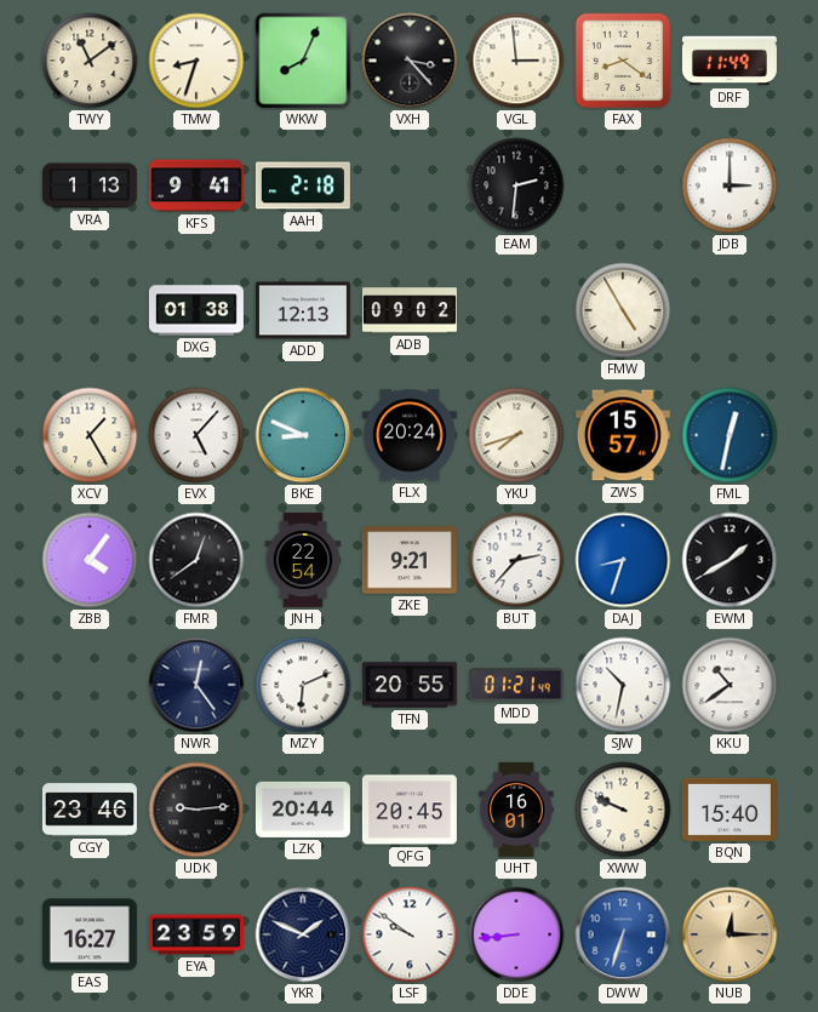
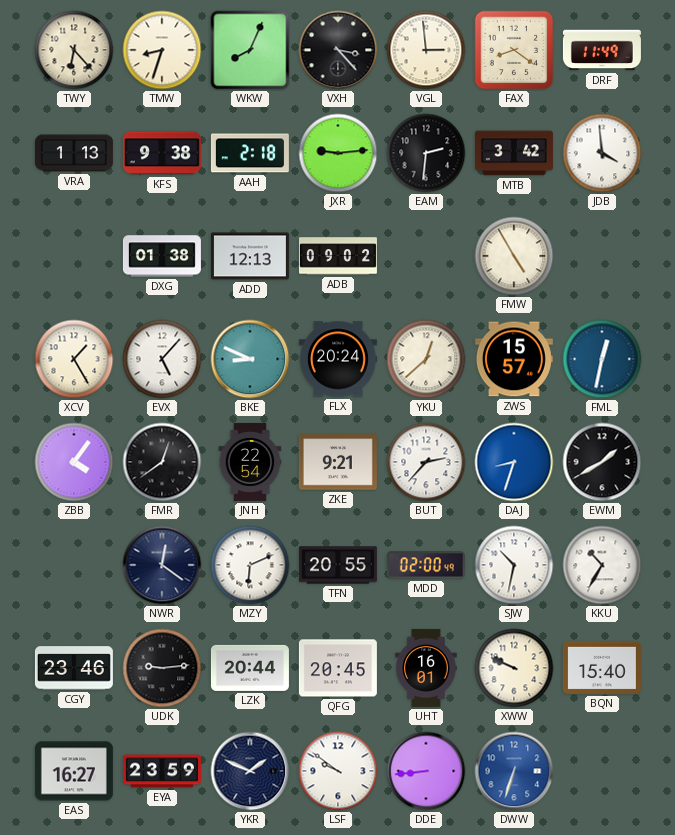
TWY: 11:09 -> 6:23 (74, 50)
KFS: 9:41 -> 9:38 (162, 153)
JXR: none -> 9:14 (338, 153)
MTB: none -> 3:42 (514, 153)
JDB: 3:00 -> 3:59 (602, 153)
YKU: 7:42 -> 12:38 (426, 359)
NWR: 12:24 -> 12:21 (162, 565)
MDD: 01:21 -> 02:00 (426, 565)
KKU: 10:39 -> 10:35 (602, 565)
NUB: 12:15 -> none (730, 934)
